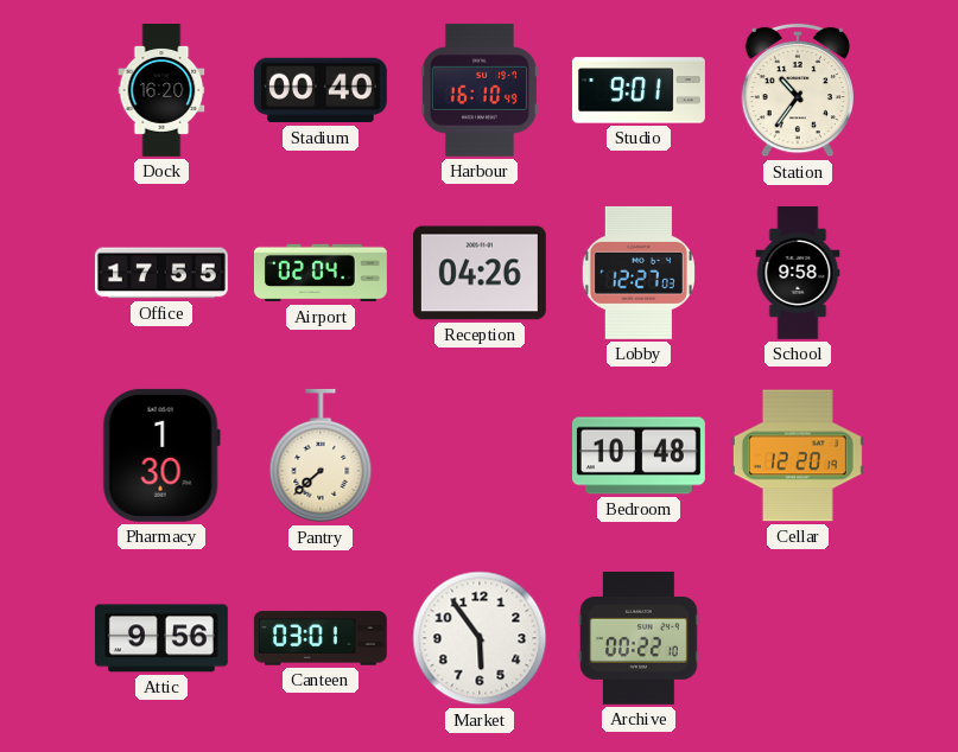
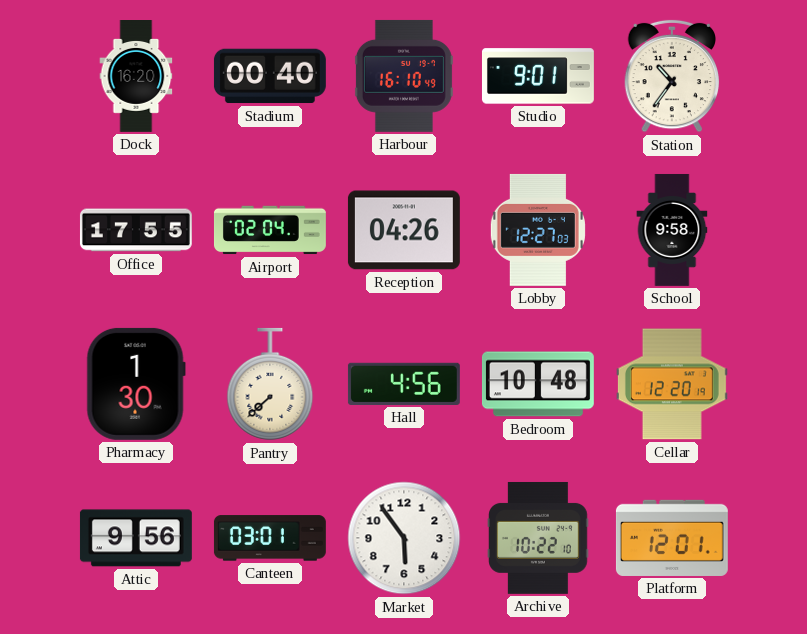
Hall: none -> 4:56 (404, 384)
Archive: 00:22 -> 10:22 (539, 538)
Platform: none -> 12:01 (672, 538)
